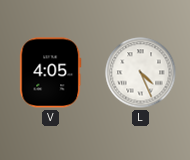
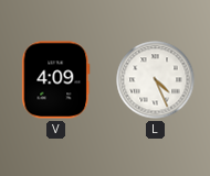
V: 4:05 -> 4:09 (56, 80)
